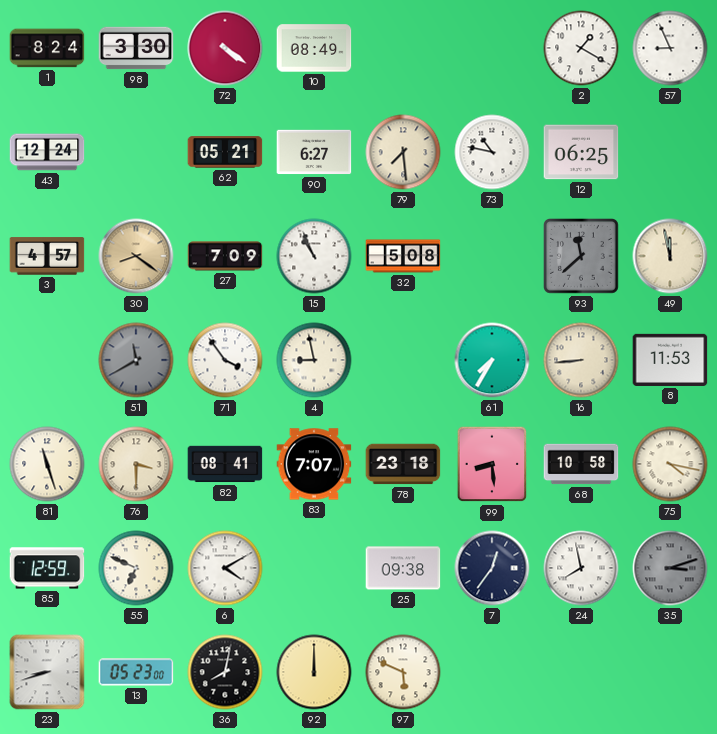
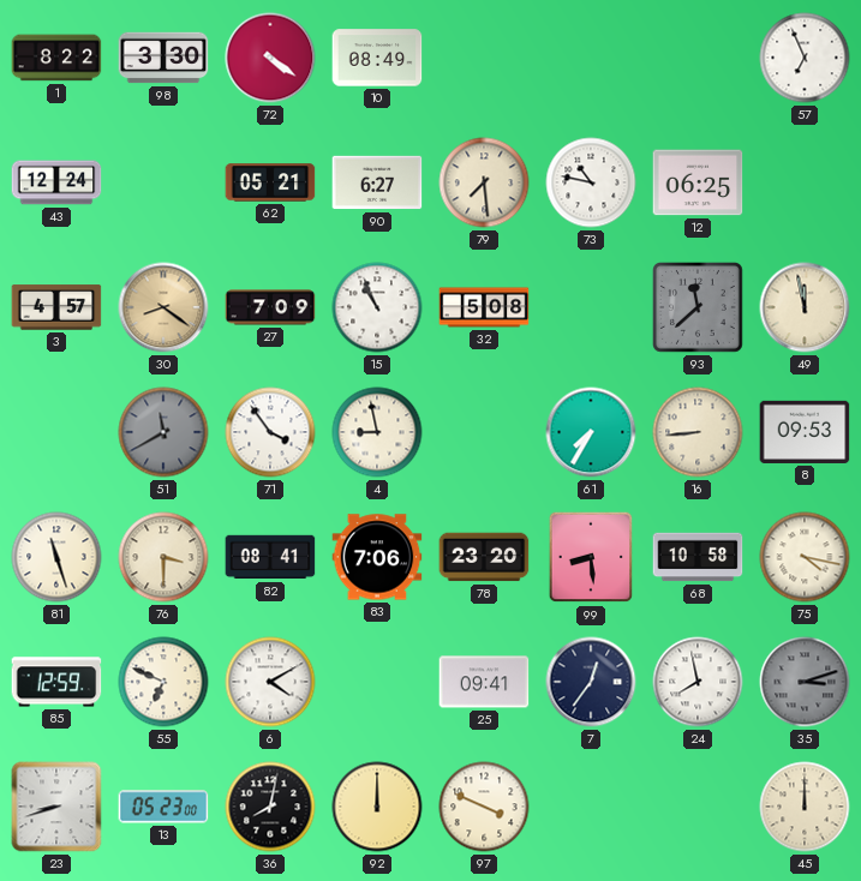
1: 8:24 -> 8:22 (56, 58)
2: 1:20 -> none (581, 48)
57: 8:56 -> 6:56 (805, 58)
8: 11:53 -> 09:53 (805, 432)
83: 7:07 -> 7:06 (377, 557)
78: 23:18 -> 23:20 (484, 557)
25: 09:38 -> 09:41 (484, 682)
97: 5:49 -> 3:49 (484, 807)
45: none -> 12:00 (805, 807)
